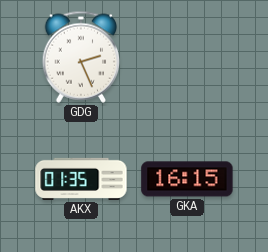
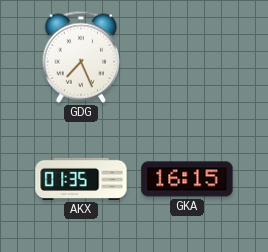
GDG: 2:26 -> 7:26 (81, 57)
